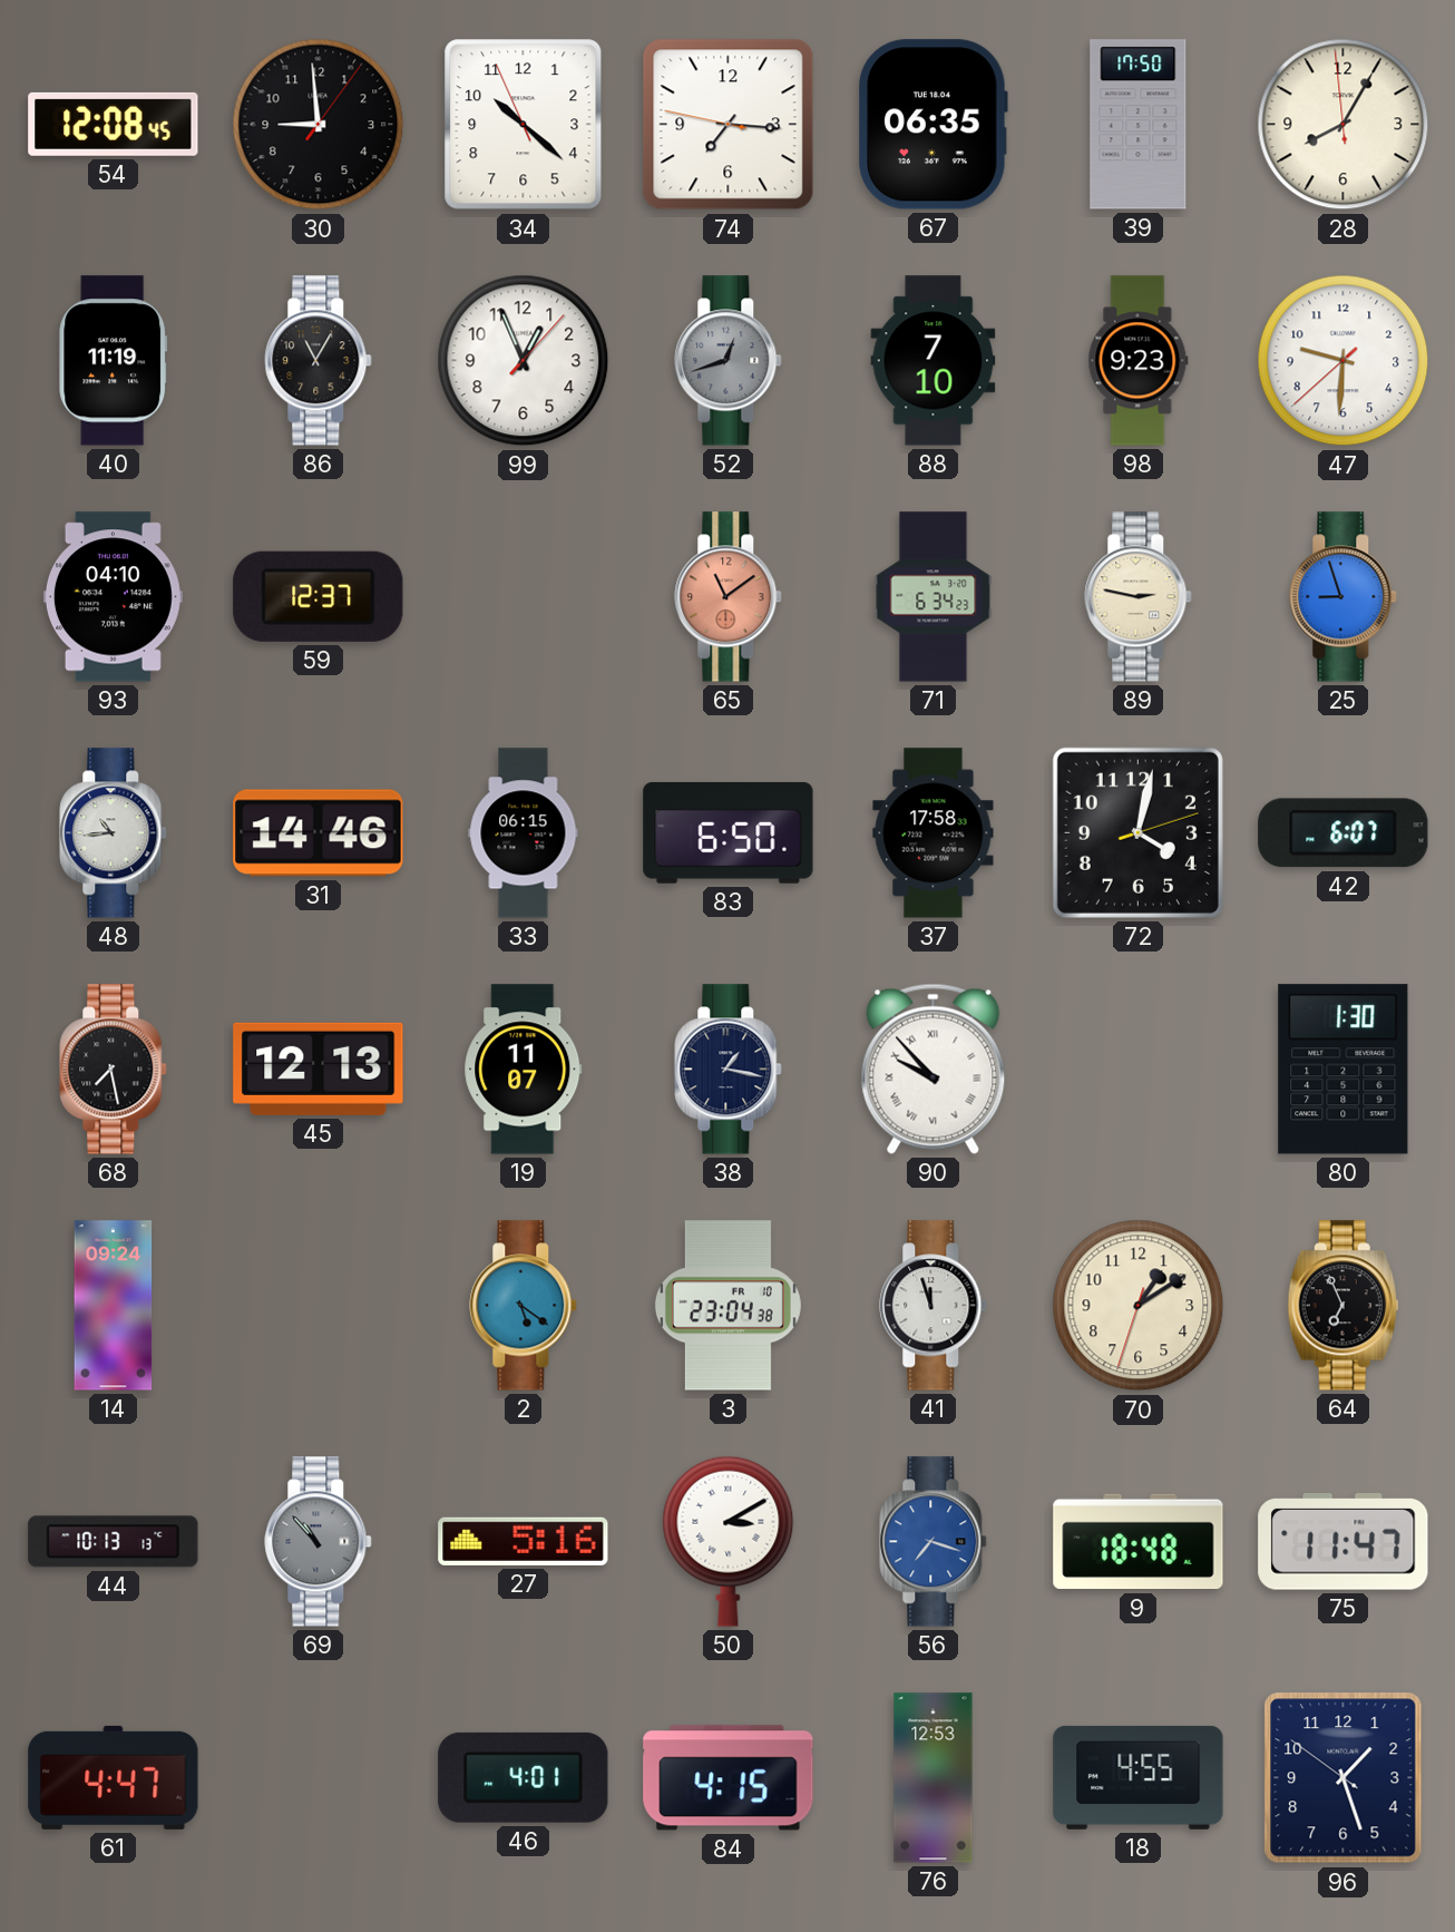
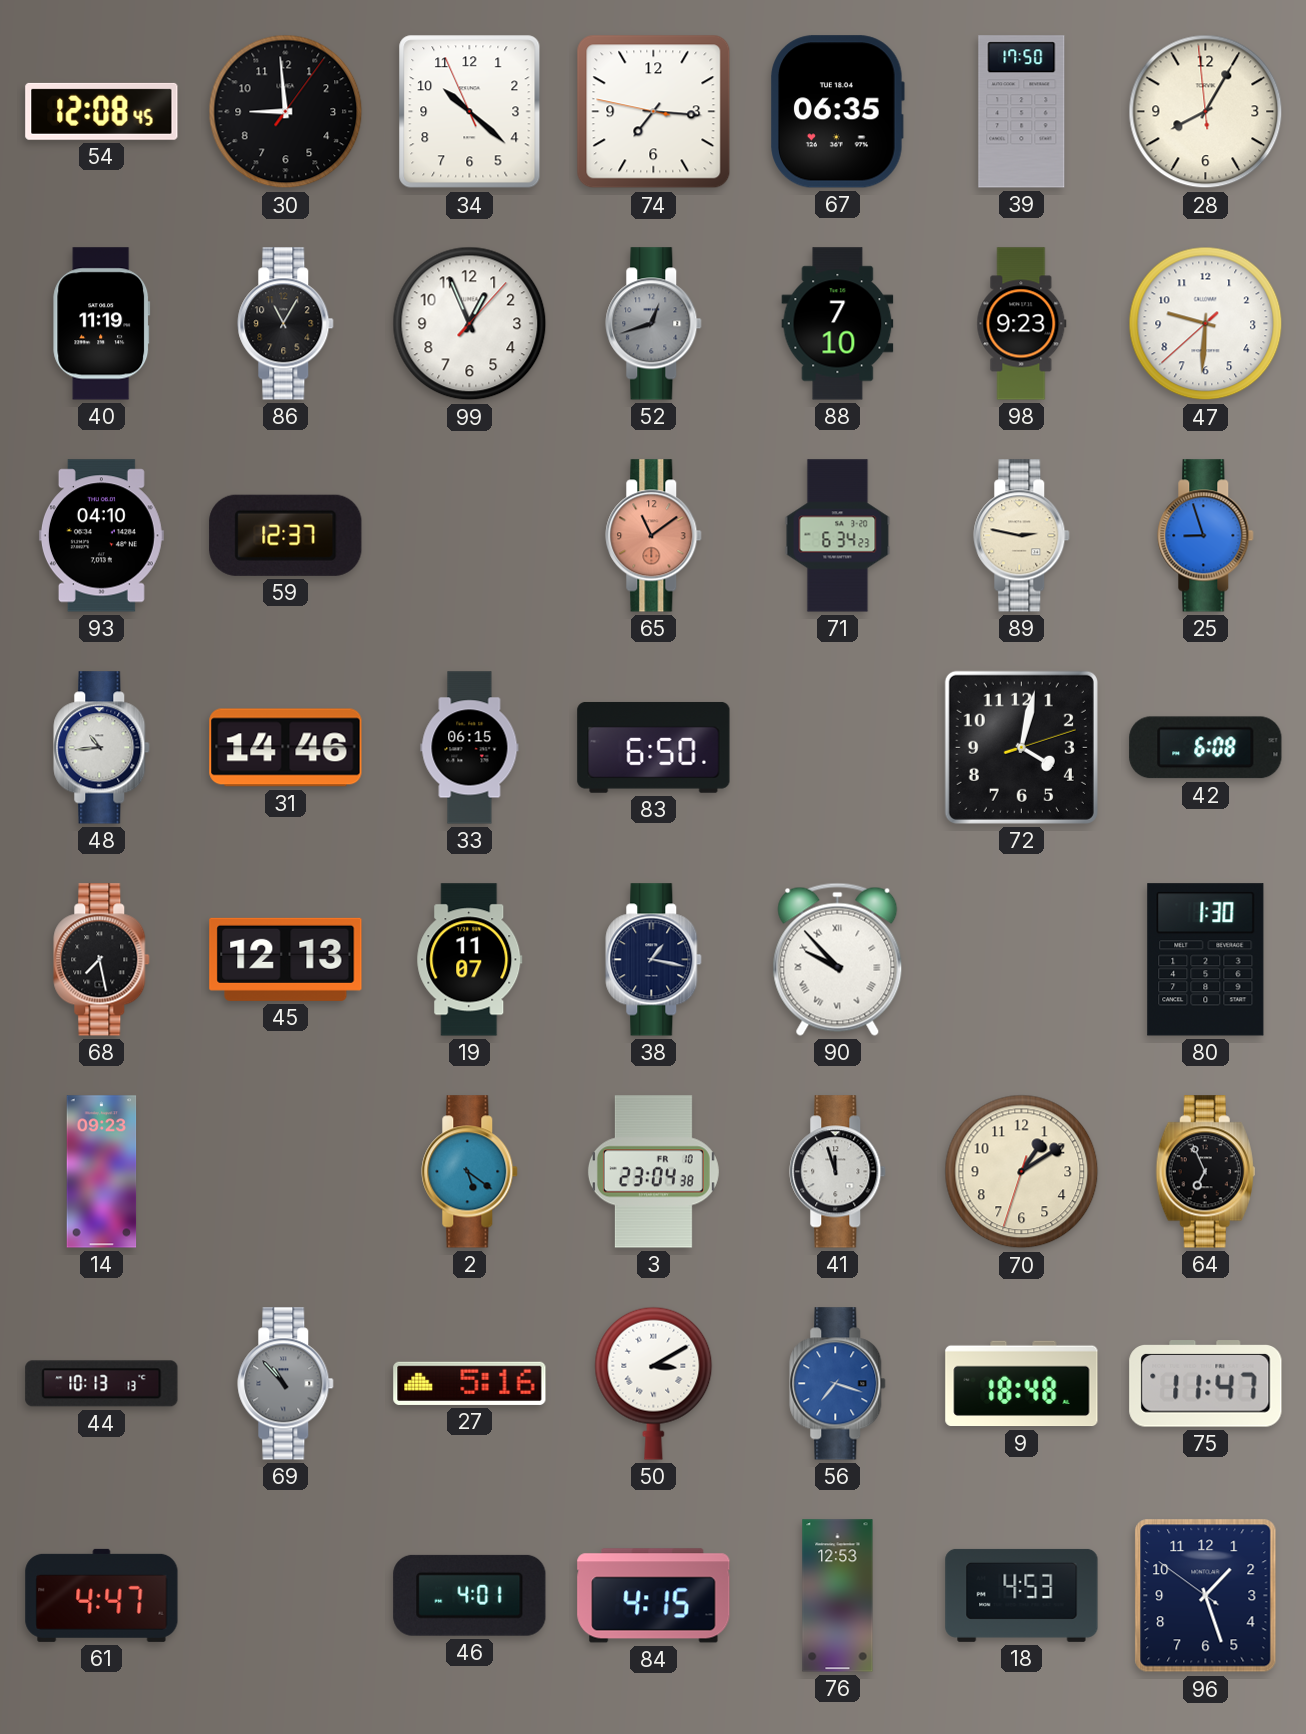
37: 17:58 -> none (934, 833)
42: 6:07 -> 6:08 (1206, 748)
14: 09:24 -> 09:23 (102, 1172)
18: 4:55 -> 4:53 (1022, 1595)
